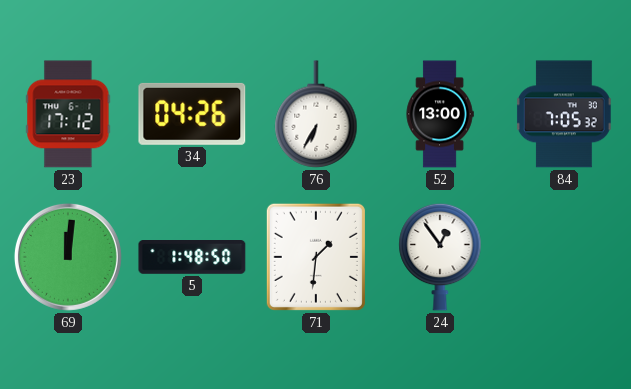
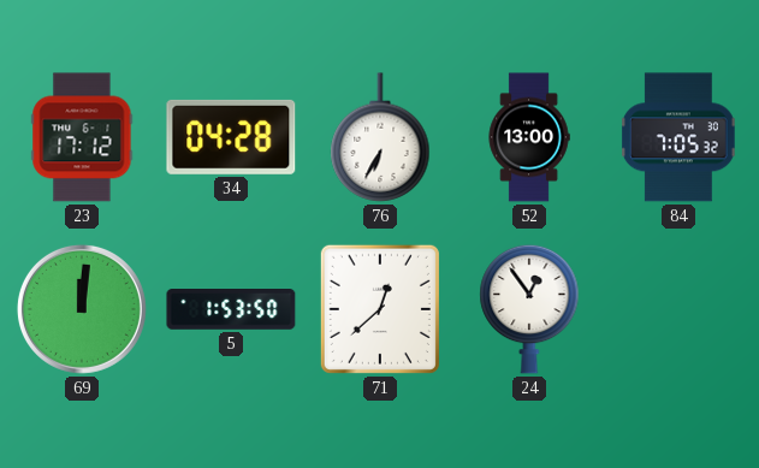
34: 04:26 -> 04:28 (231, 137)
5: 1:48 -> 1:53 (231, 309)
71: 1:31 -> 12:38 (380, 309)
